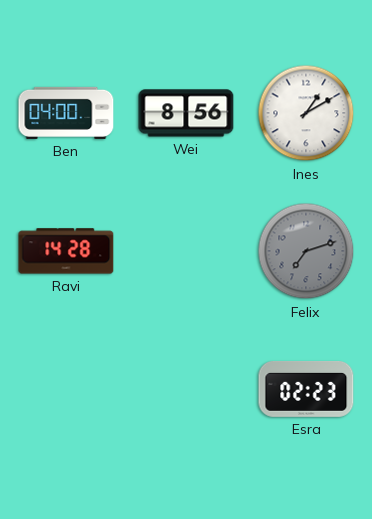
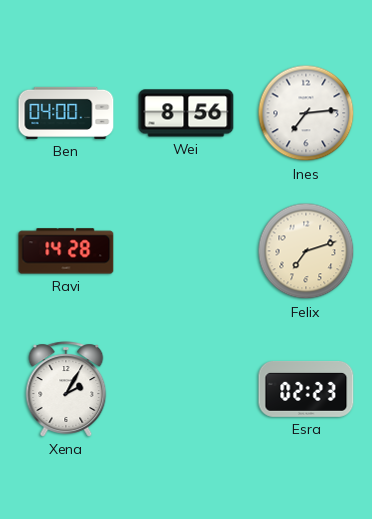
Ines: 1:10 -> 7:14 (306, 113)
Felix dial: grey -> cream (306, 251)
Xena: none -> 2:05 (66, 389)
